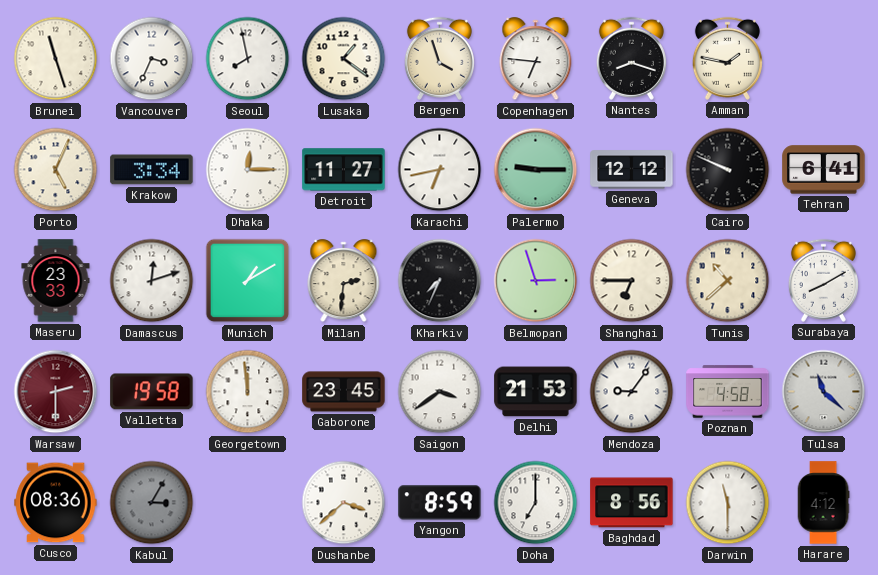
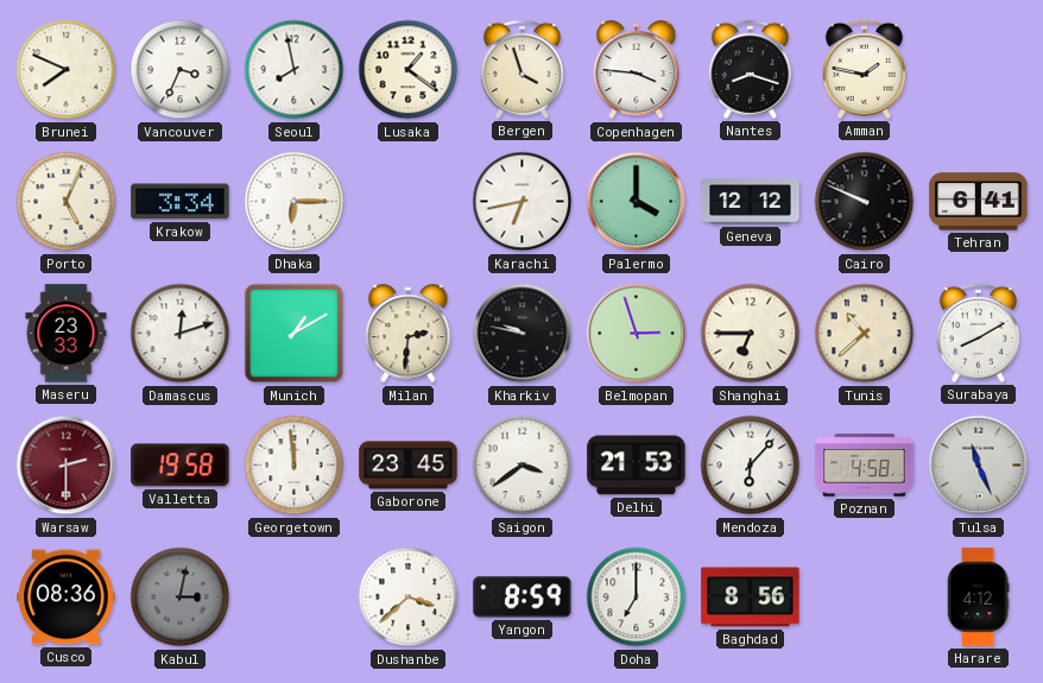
Brunei: 11:27 -> 7:49 (67, 70)
Copenhagen: 6:46 -> 3:46 (637, 70)
Dhaka: 12:15 -> 6:15 (295, 202)
Detroit: 11:27 -> none (344, 170)
Palermo: 9:15 -> 4:00 (637, 202)
Kharkiv: 7:34 -> 9:47 (523, 334)
Mendoza: 9:06 -> 6:07 (751, 466)
Tulsa: 11:22 -> 11:26 (979, 466)
Kabul: 3:05 -> 3:02 (181, 597)
Darwin: 11:30 -> none (728, 503)
